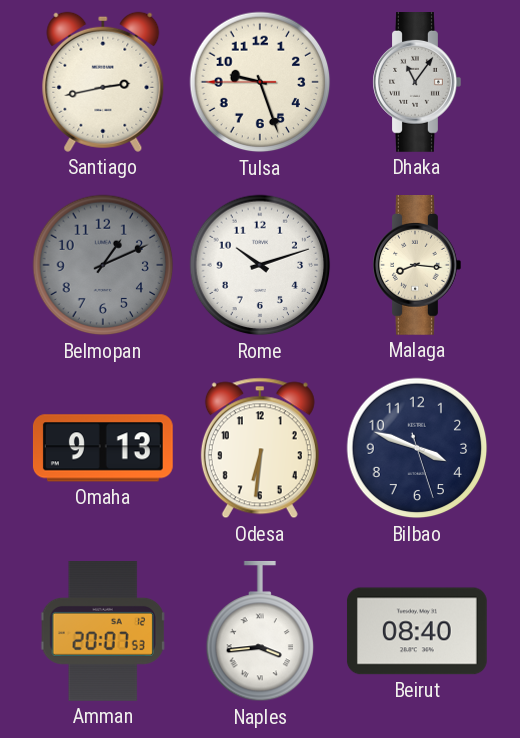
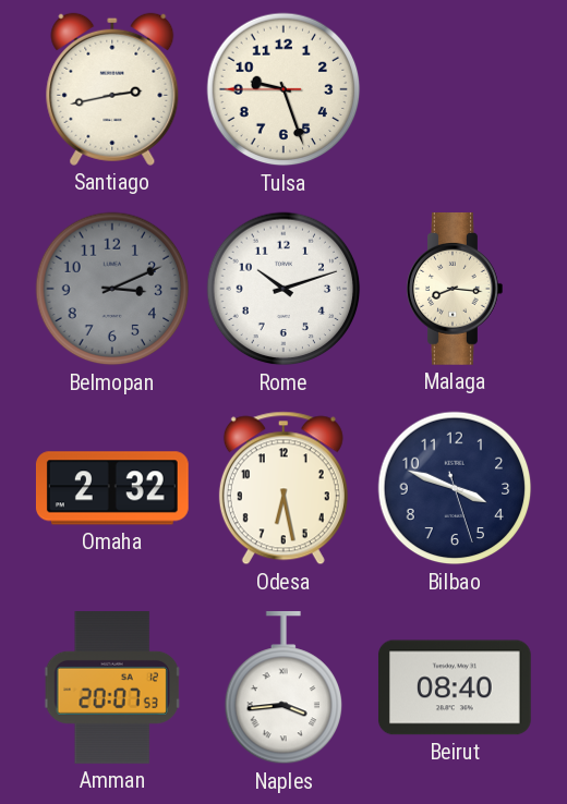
Dhaka: 11:06 -> none (417, 83)
Belmopan: 1:11 -> 3:11 (112, 289)
Omaha: 9:13 -> 2:32 (112, 488)
Odesa: 6:31 -> 6:28 (283, 488)
